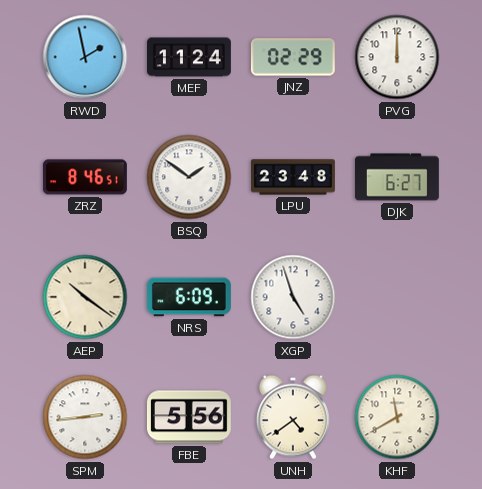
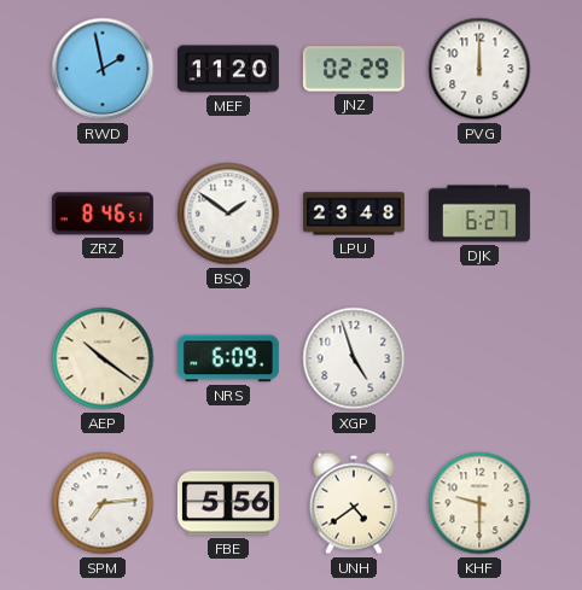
MEF: 11:24 -> 11:20 (229, 69)
SPM: 2:44 -> 7:14 (103, 503)
KHF: 11:40 -> 9:30 (479, 503)
